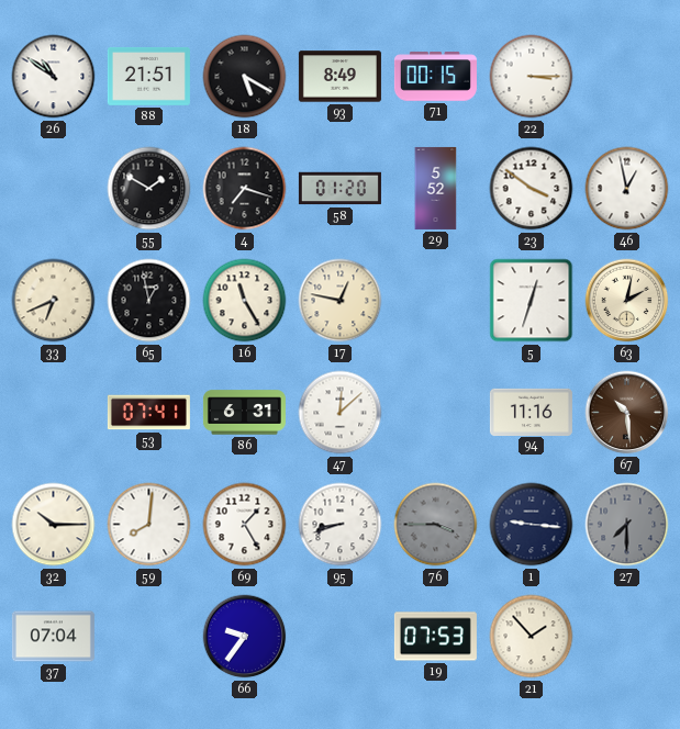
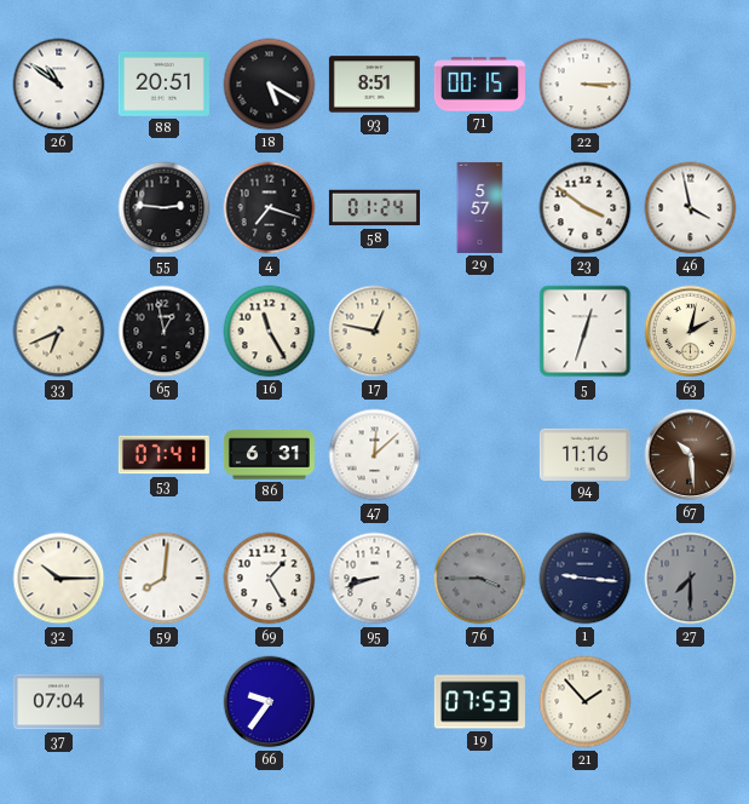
88: 21:51 -> 20:51 (163, 84)
93: 8:49 -> 8:51 (374, 85)
55: 1:50 -> 2:46 (165, 208)
58: 01:20 -> 01:24 (374, 208)
29: 5:52 -> 5:57 (480, 207)
46: 12:58 -> 3:58 (691, 208)
